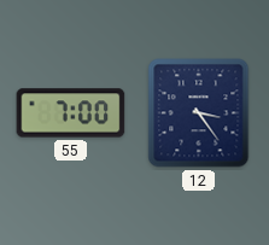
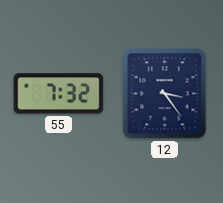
55: 7:00 -> 7:32 (59, 94)
